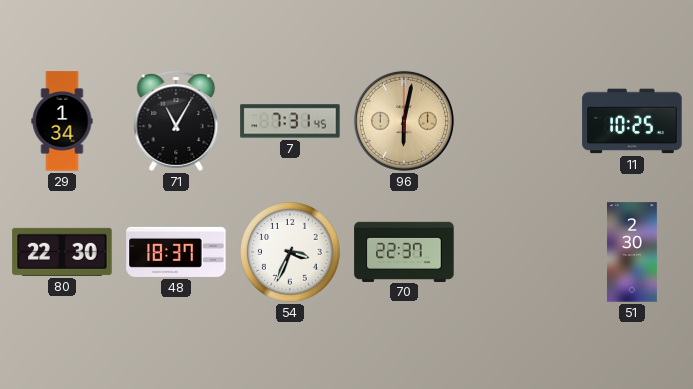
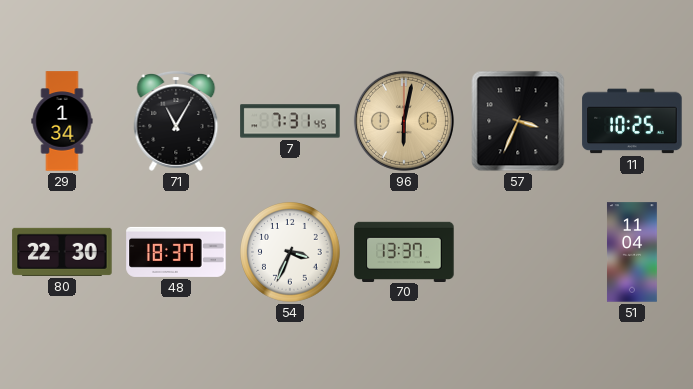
57: none -> 3:34 (518, 121)
70: 22:37 -> 13:37 (404, 251)
51: 2:30 -> 11:04 (632, 252)
